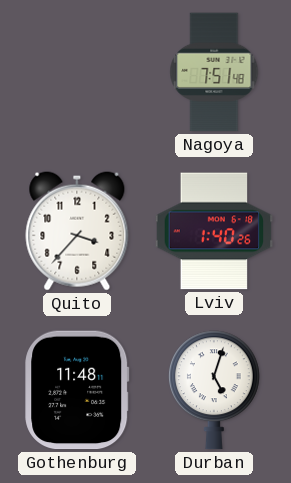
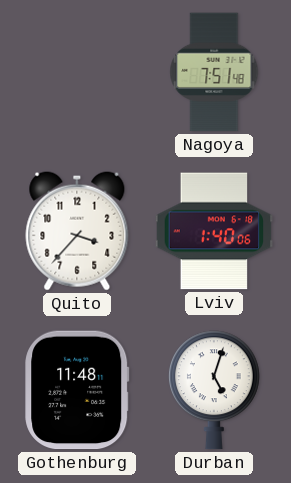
Lviv: 1:40:26 -> 1:40:06 (214, 231)
